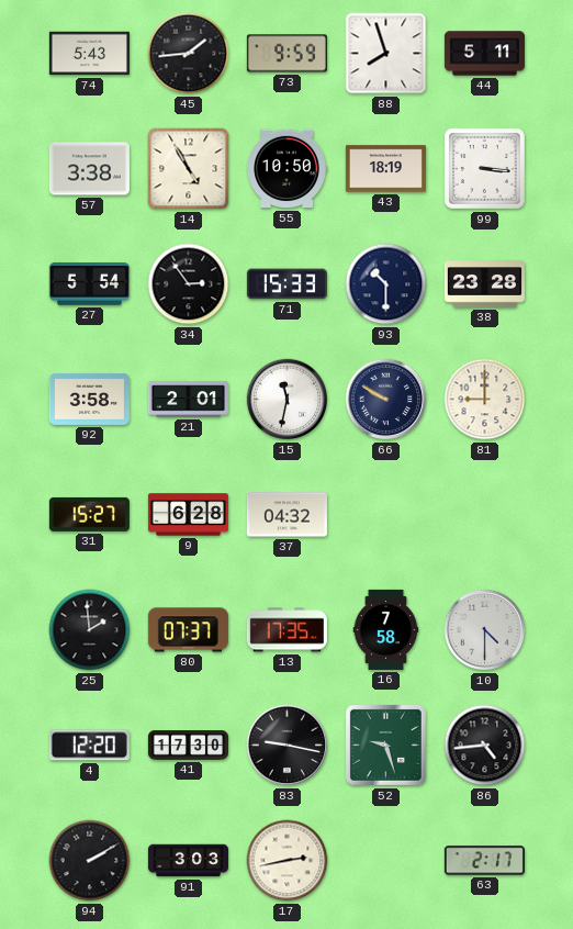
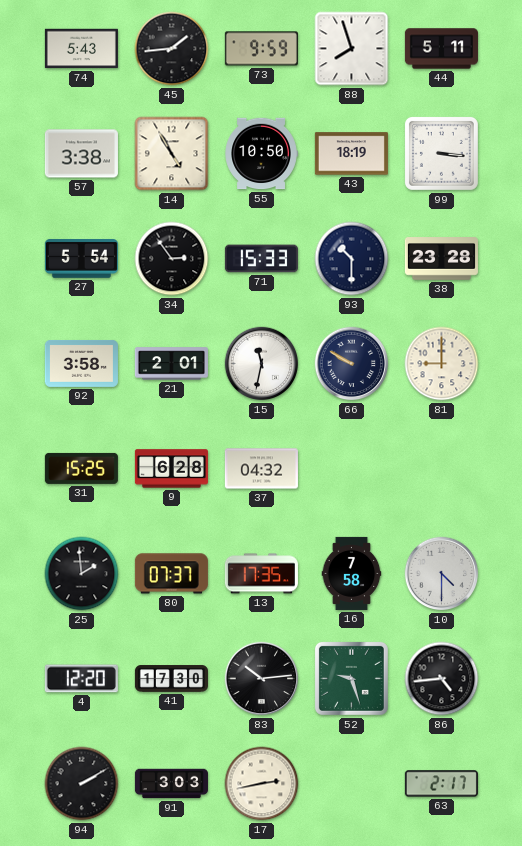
31: 15:27 -> 15:25 (81, 468)
83: 9:17 -> 10:14 (262, 679)
